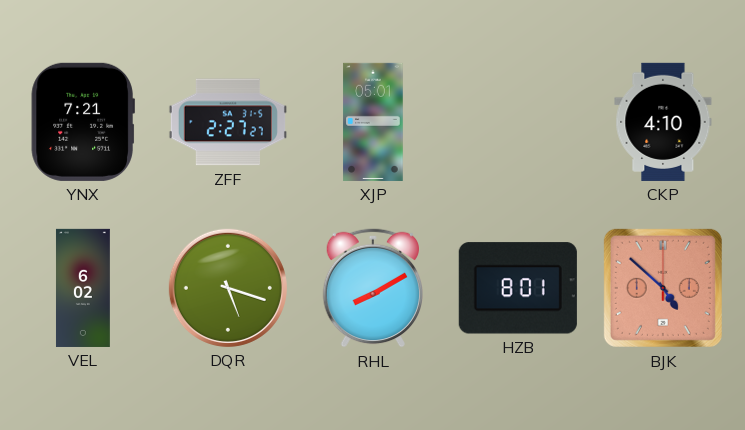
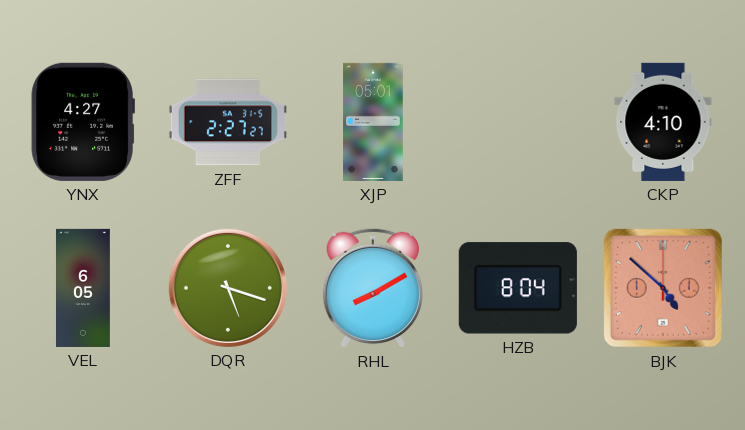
YNX: 7:21 -> 4:27 (83, 122)
VEL: 6:02 -> 6:05 (83, 288)
HZB: 8:01 -> 8:04 (518, 288)
